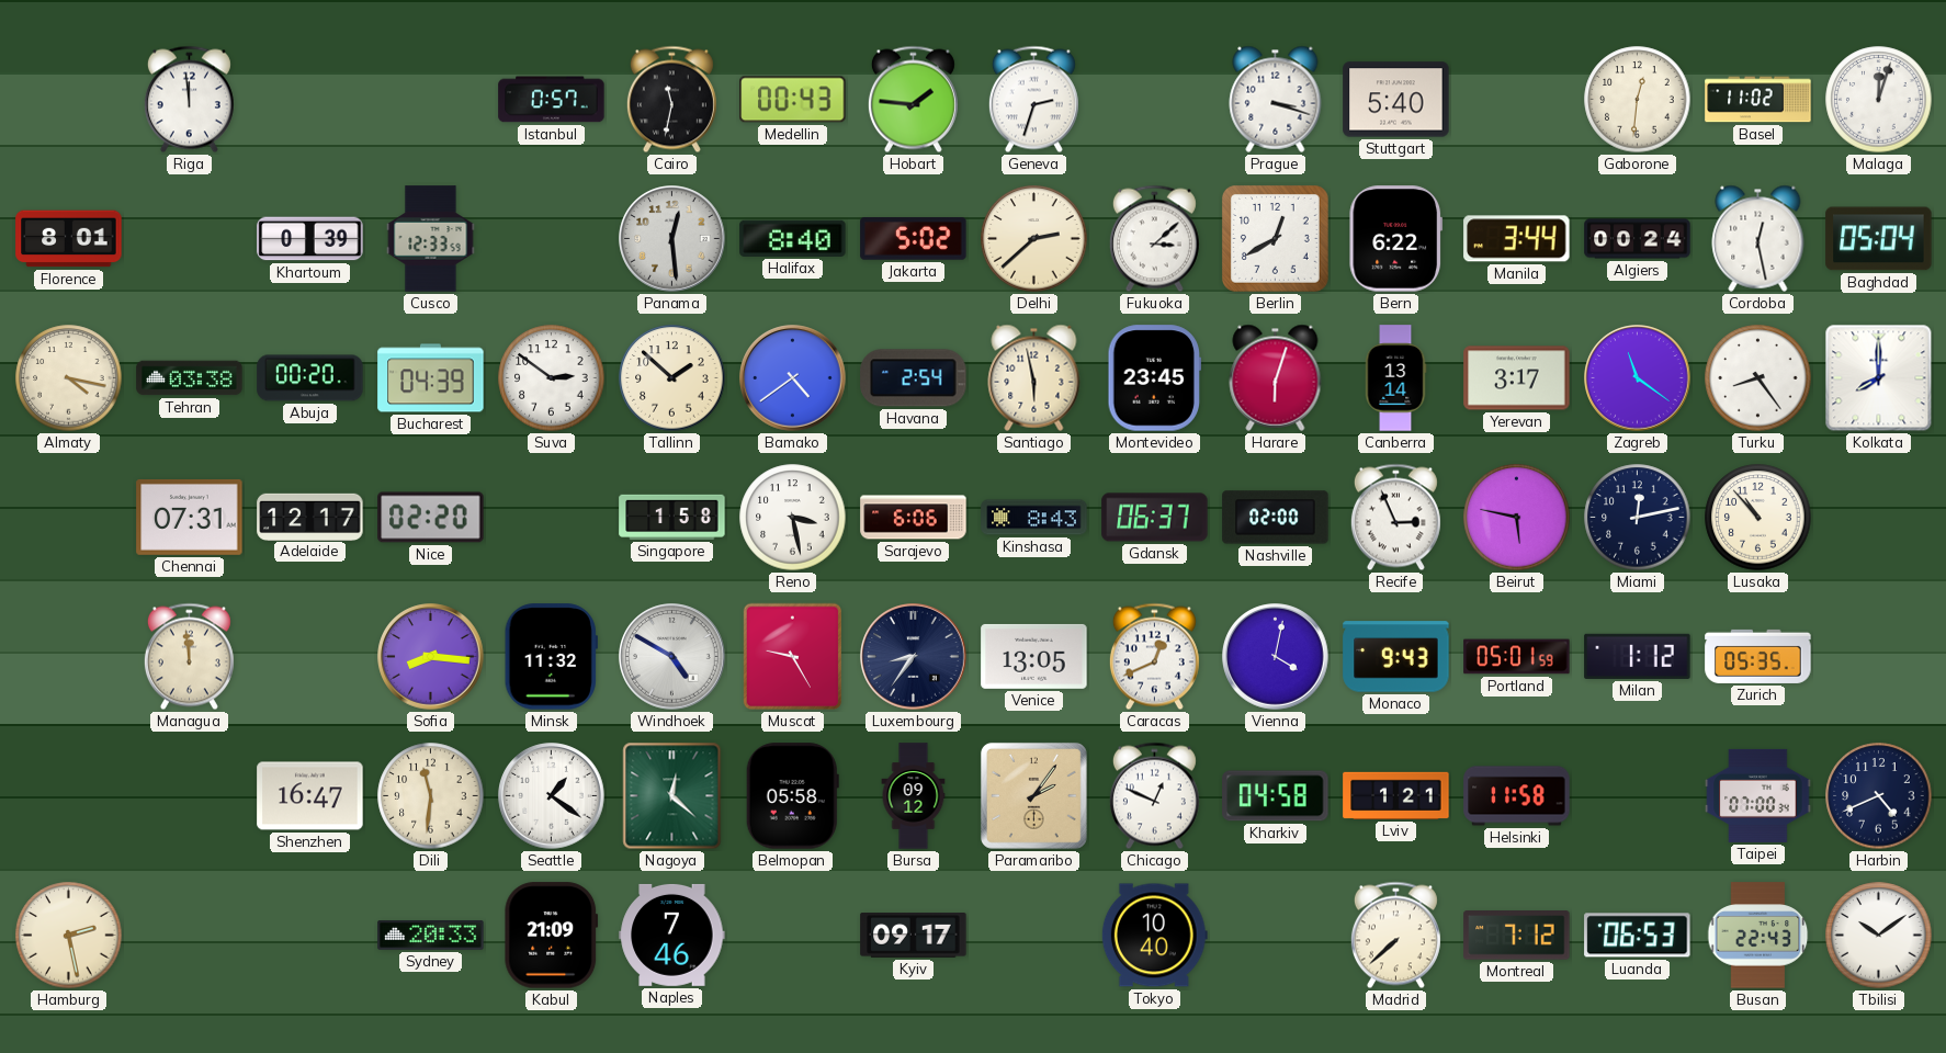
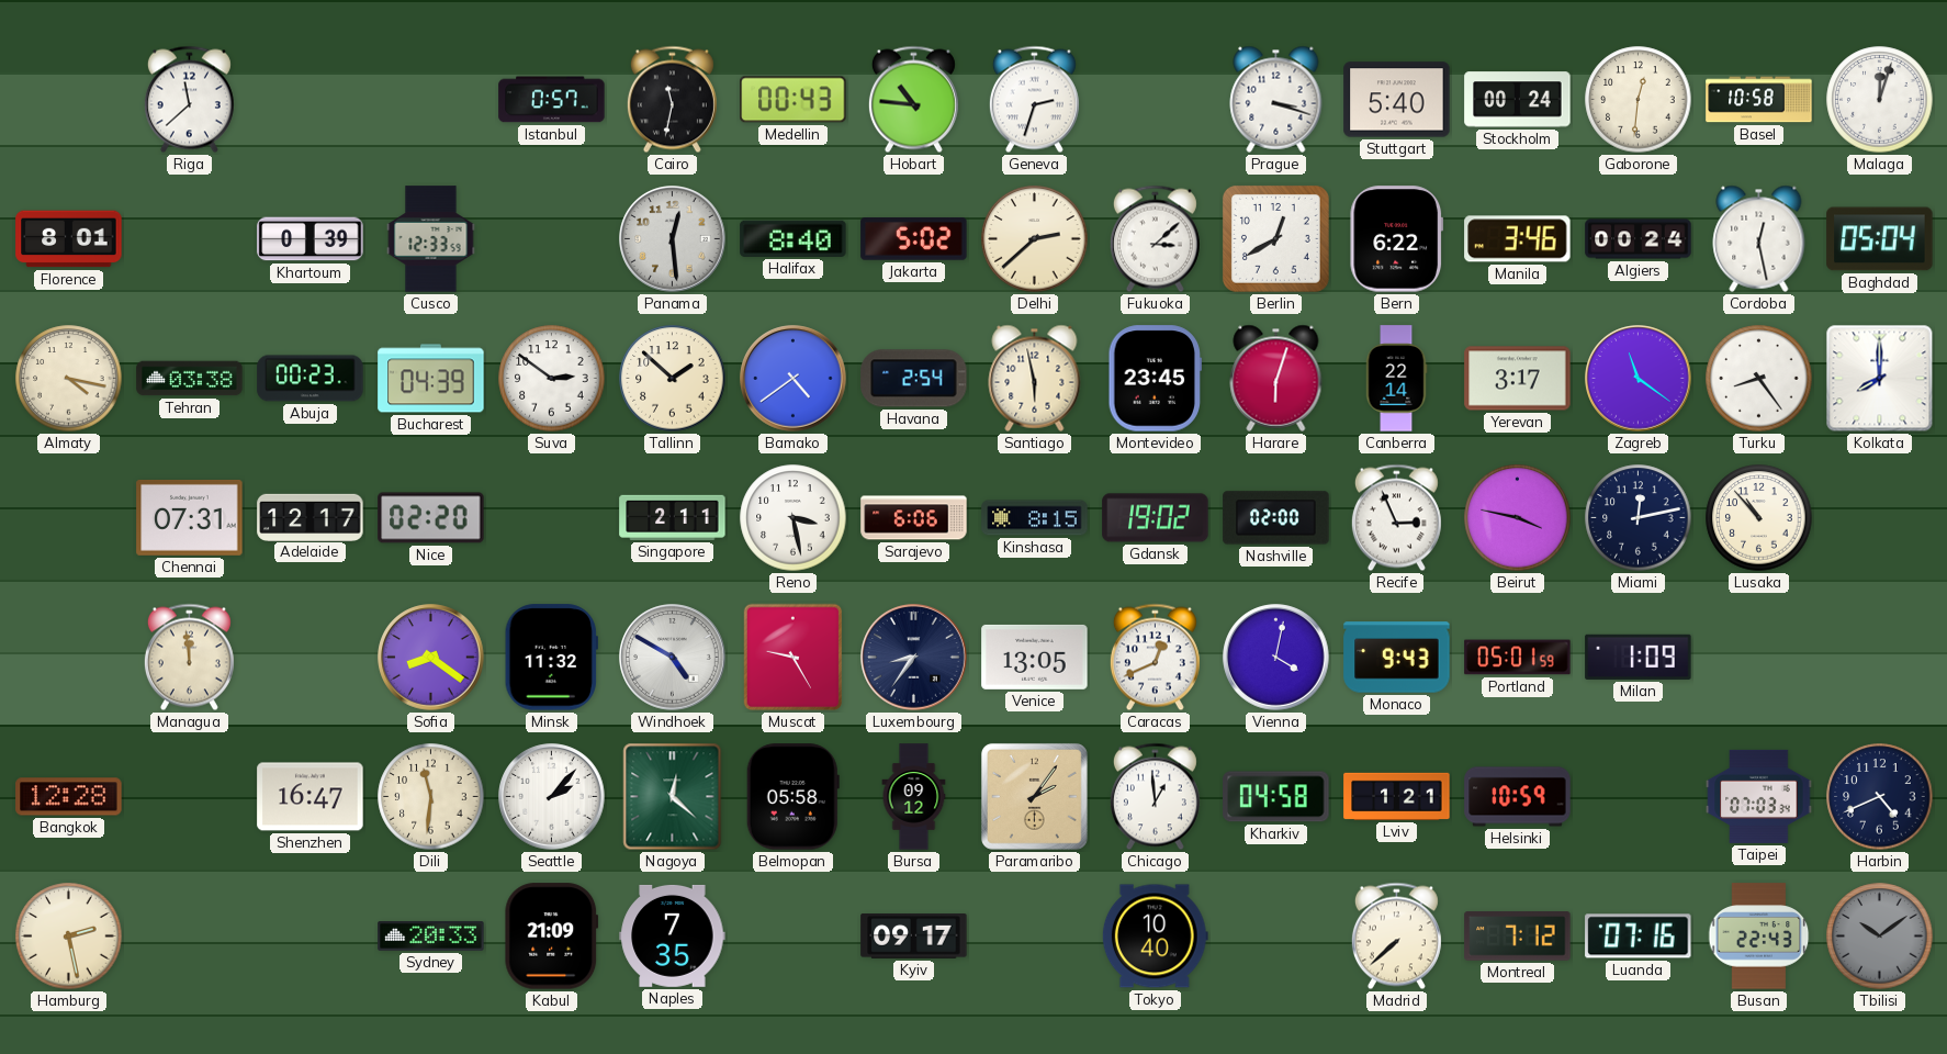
Riga: 11:59 -> 11:38 (189, 100)
Hobart: 1:46 -> 10:46 (913, 100)
Stockholm: none -> 00:24 (1518, 100)
Basel: 11:02 -> 10:58 (1759, 100)
Manila: 3:44 -> 3:46 (1518, 239)
Abuja: 00:20 -> 00:23 (311, 379)
Canberra: 13:14 -> 22:14 (1396, 379)
Singapore: 1:58 -> 2:11 (673, 517)
Kinshasa: 8:43 -> 8:15 (1035, 518)
Gdansk: 06:37 -> 19:02 (1156, 518)
Beirut: 5:47 -> 3:47 (1518, 518)
Sofia: 8:16 -> 8:21 (431, 658)
Milan: 1:12 -> 1:09 (1639, 657)
Zurich: 05:35 -> none (1758, 656)
Bangkok: none -> 12:28 (69, 797)
Seattle: 1:21 -> 2:07 (552, 797)
Chicago: 12:49 -> 12:59 (1155, 797)
Helsinki: 11:58 -> 10:59 (1518, 797)
Taipei: 07:00 -> 07:03 (1759, 796)
Naples: 7:46 -> 7:35 (673, 935)
Luanda: 06:53 -> 07:16 (1639, 937)
Tbilisi dial: white -> grey (1880, 937)
